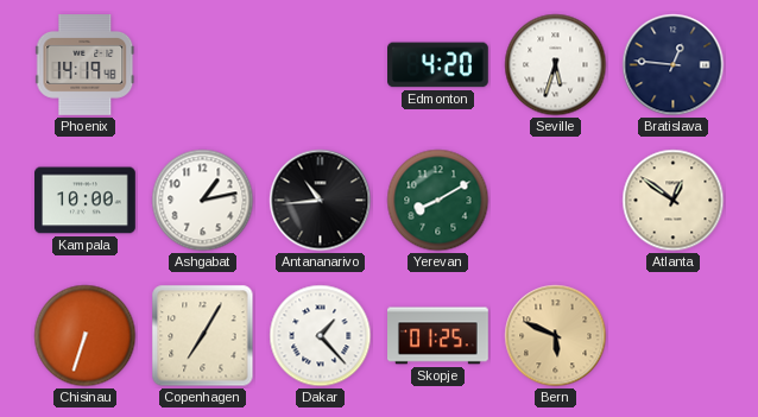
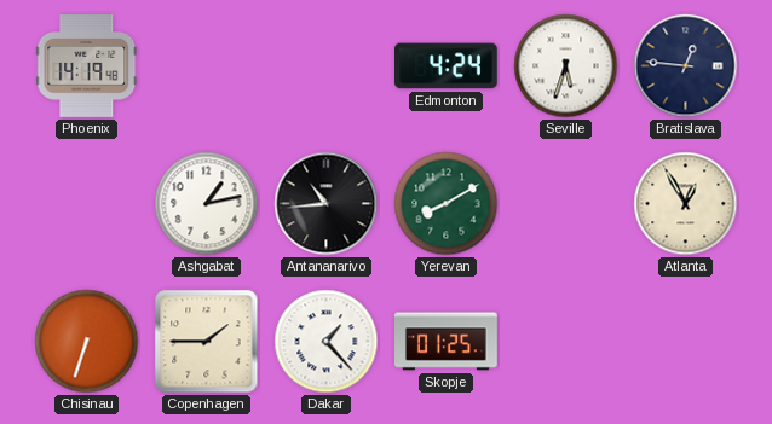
Edmonton: 4:20 -> 4:24 (447, 66)
Kampala: 10:00 -> none (86, 201)
Atlanta: 12:51 -> 12:55 (686, 204)
Copenhagen: 7:05 -> 1:45 (207, 342)
Bern: 5:49 -> none (556, 336)
